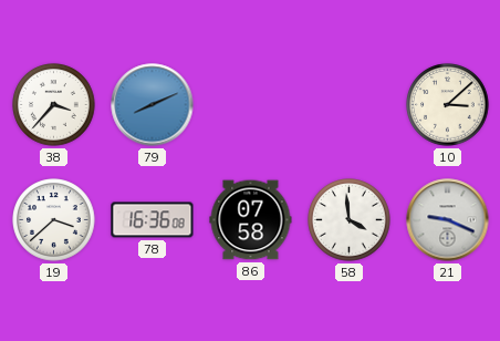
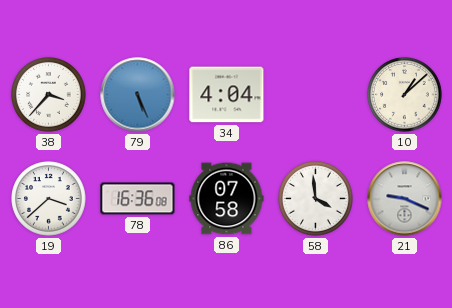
79: 8:11 -> 5:26 (138, 95)
34: none -> 4:04 (227, 95)
10: 3:08 -> 1:08 (405, 95)
